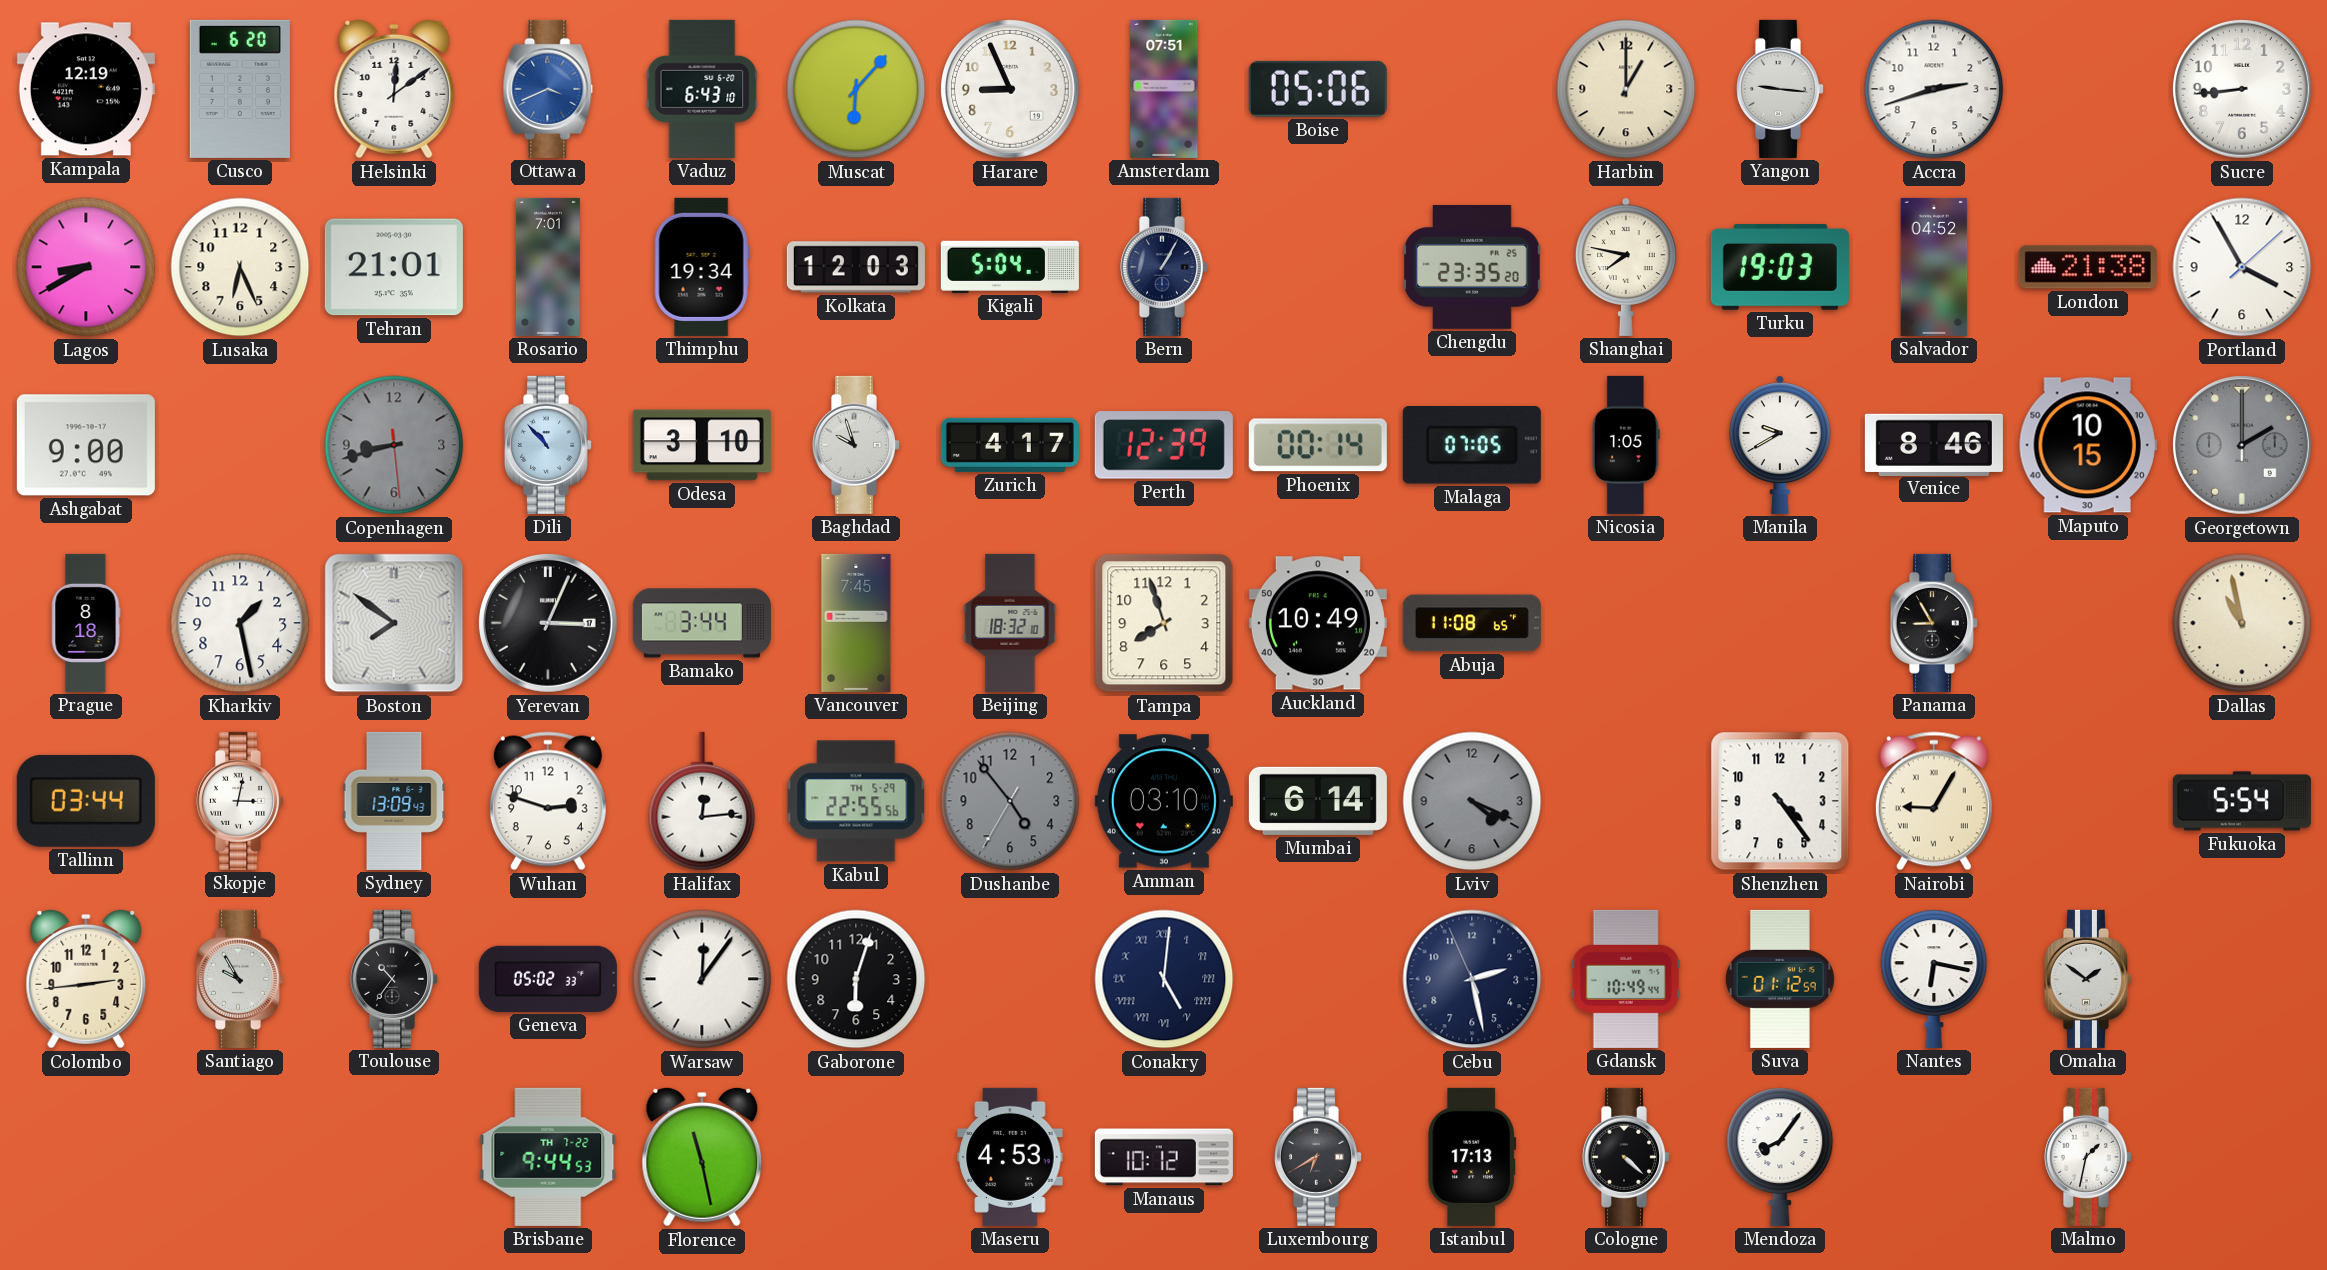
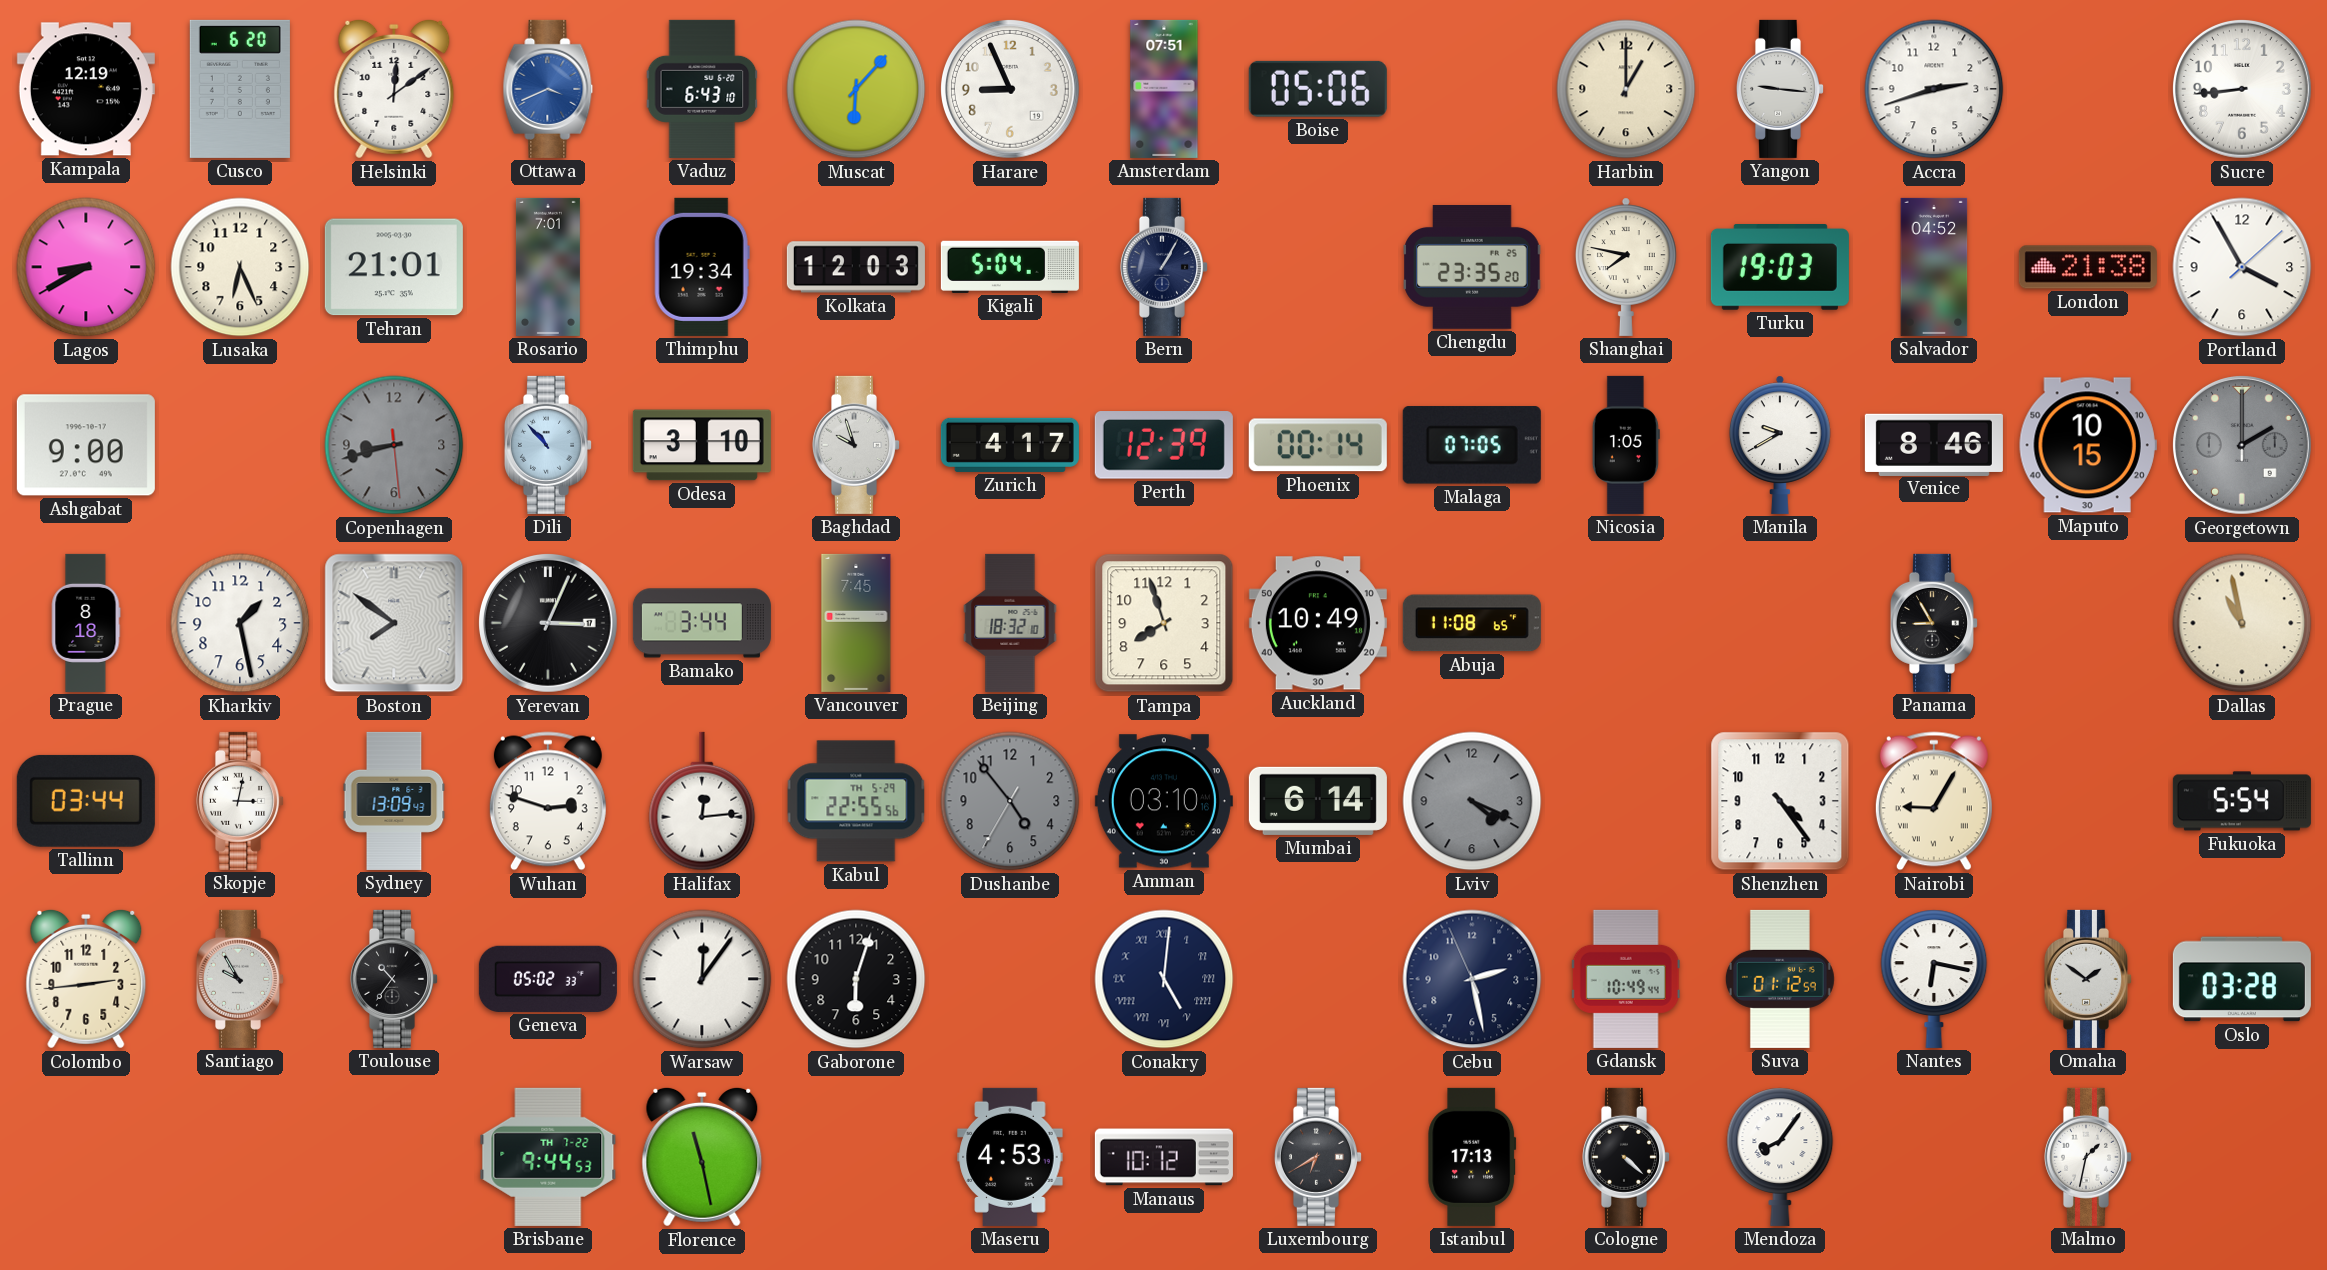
Oslo: none -> 03:28 (2242, 979)
